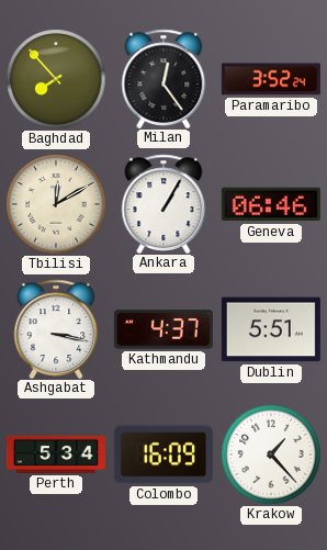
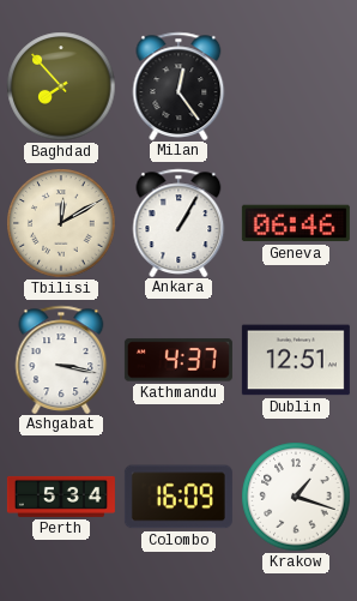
Paramaribo: 3:52 -> none (271, 79)
Dublin: 5:51 -> 12:51 (296, 360)
Krakow: 1:23 -> 1:18 (296, 497)
